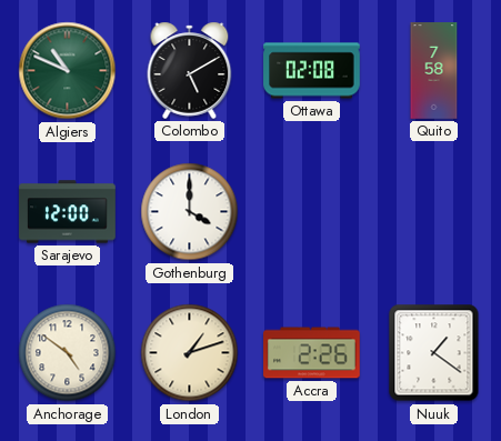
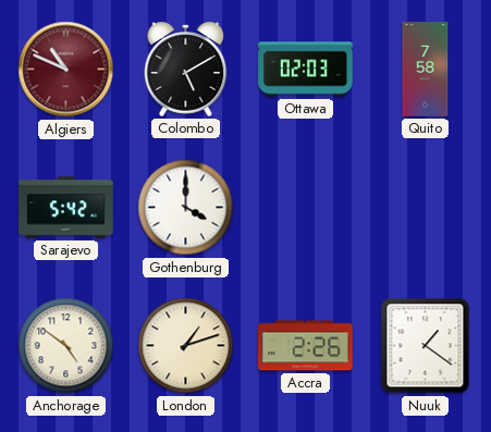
Algiers dial: green -> burgundy (66, 70)
Ottawa: 02:08 -> 02:03 (306, 70)
Sarajevo: 12:00 -> 5:42 (66, 208)
